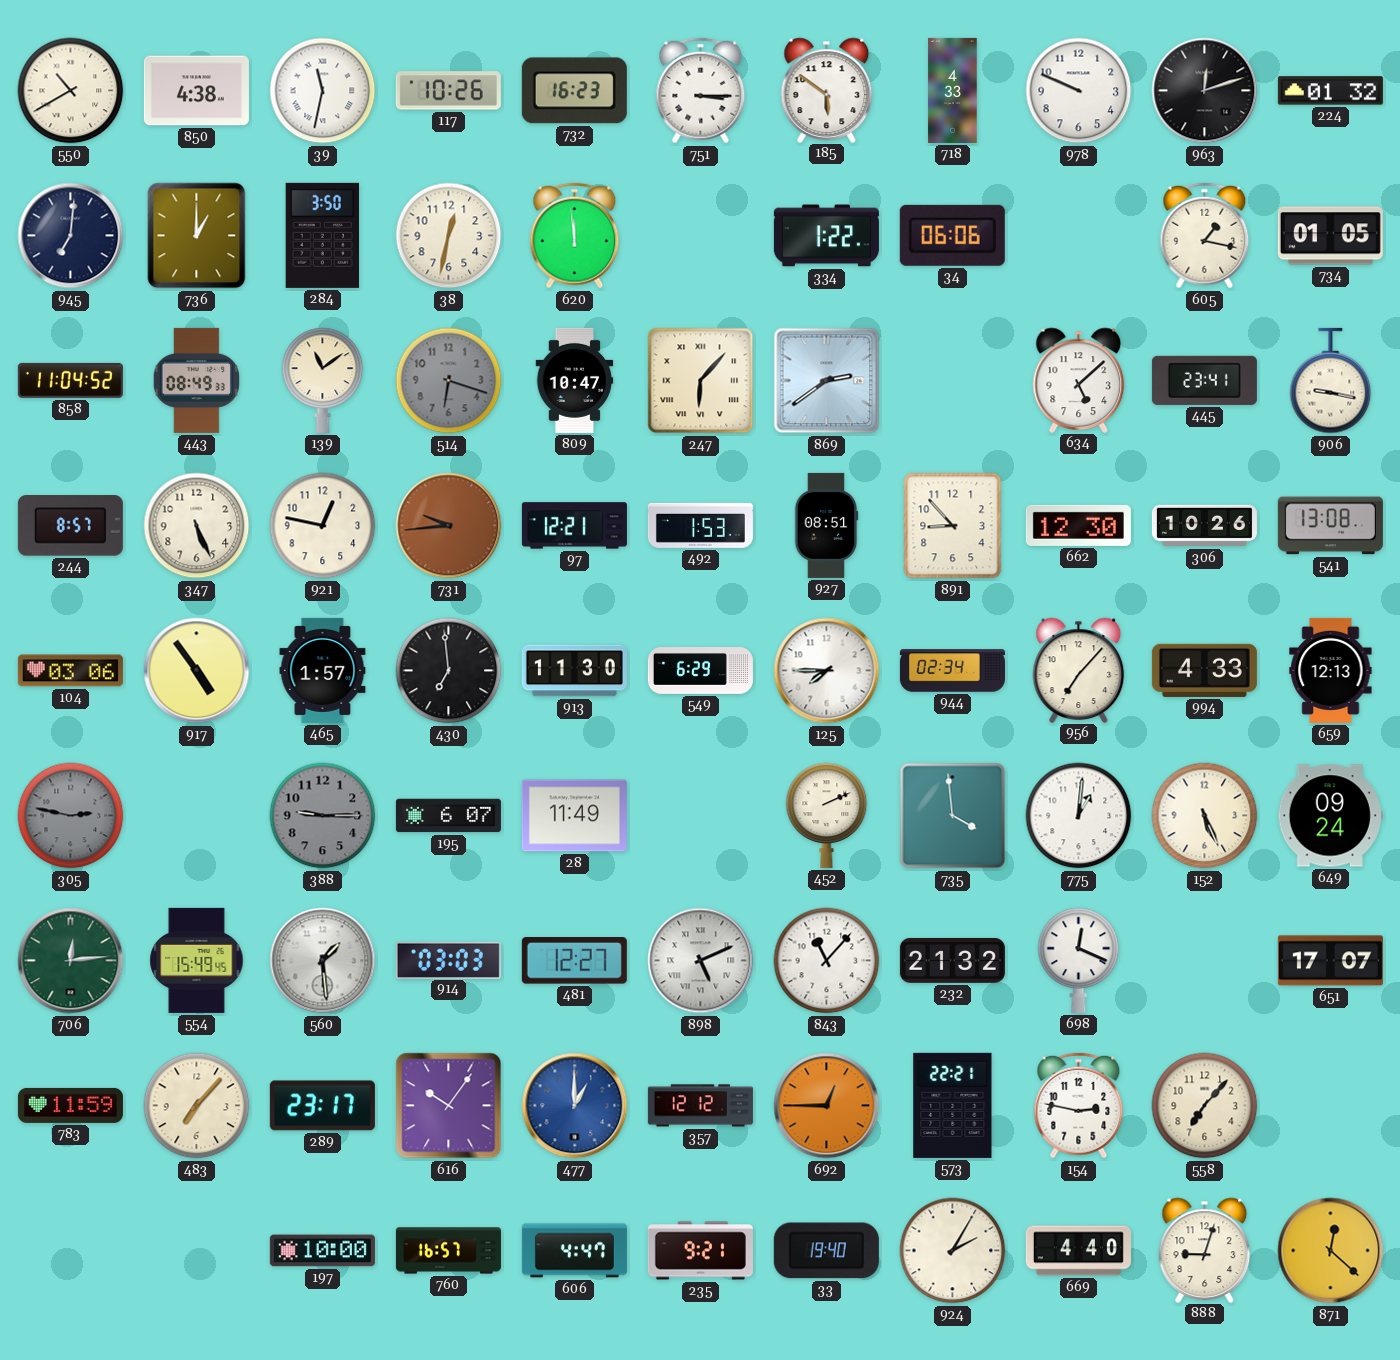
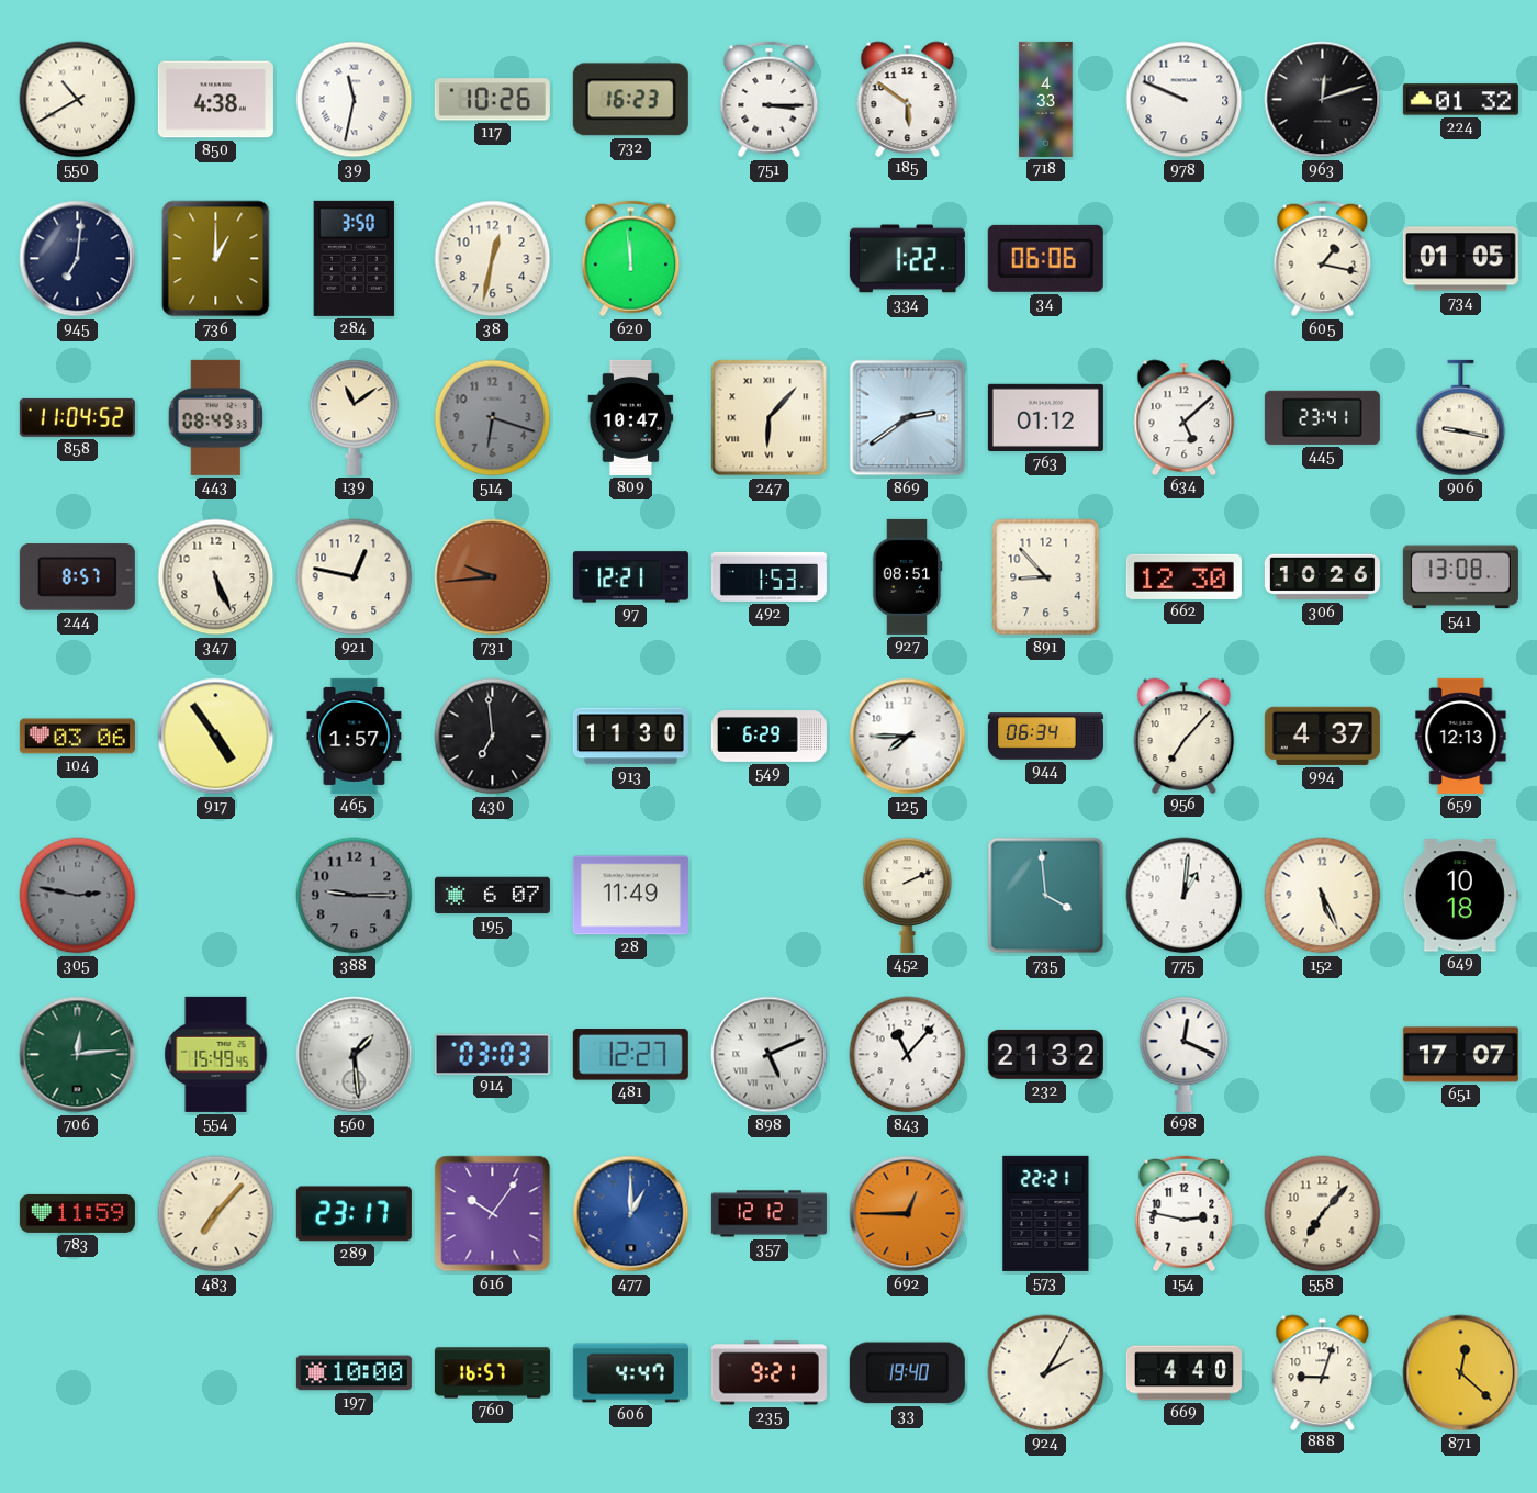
763: none -> 01:12 (1045, 417)
944: 02:34 -> 06:34 (1045, 737)
994: 4:33 -> 4:37 (1322, 736)
649: 09:24 -> 10:18 (1460, 896)
